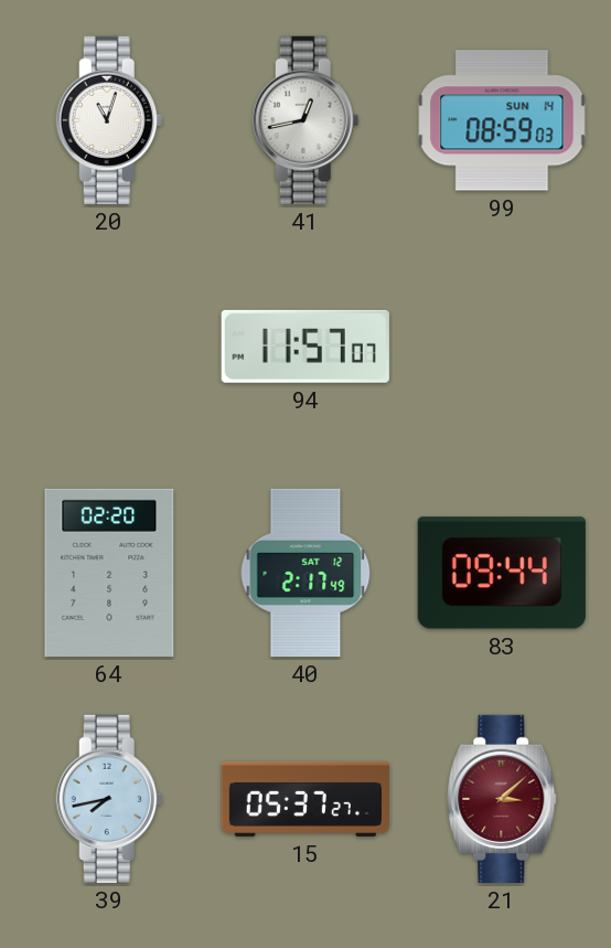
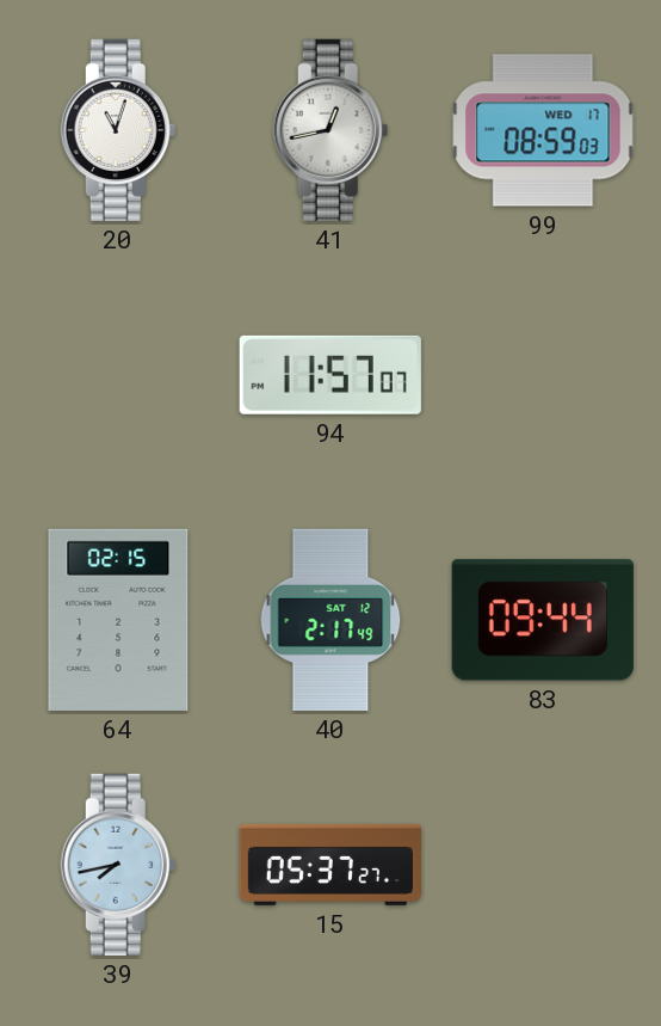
99 date: SUN 14 -> WED 17 (543, 130)
64: 02:20 -> 02:15 (118, 620)
21: 3:08 -> none (502, 799)
